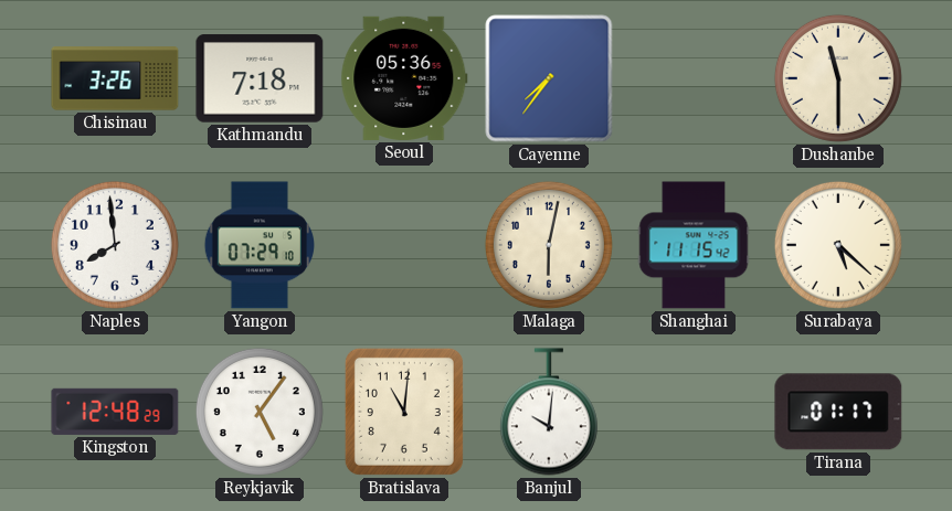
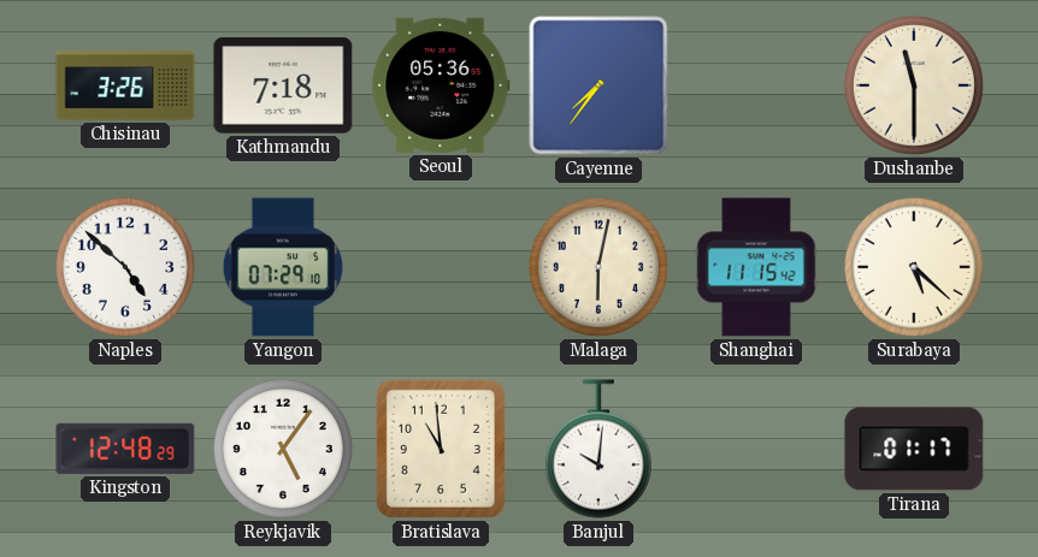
Naples: 7:59 -> 4:52 (125, 267)
Bratislava: 11:01 -> 10:59 (441, 449)
